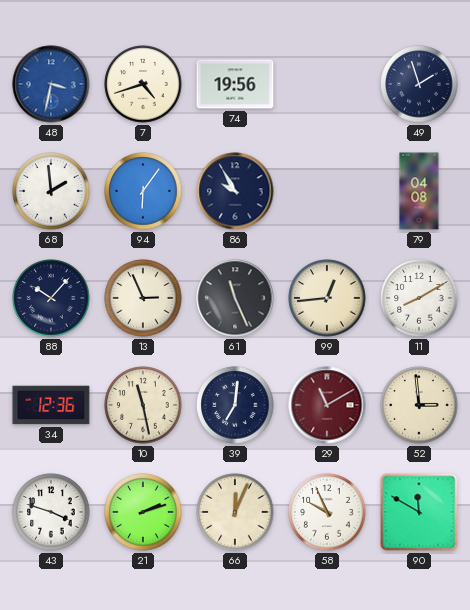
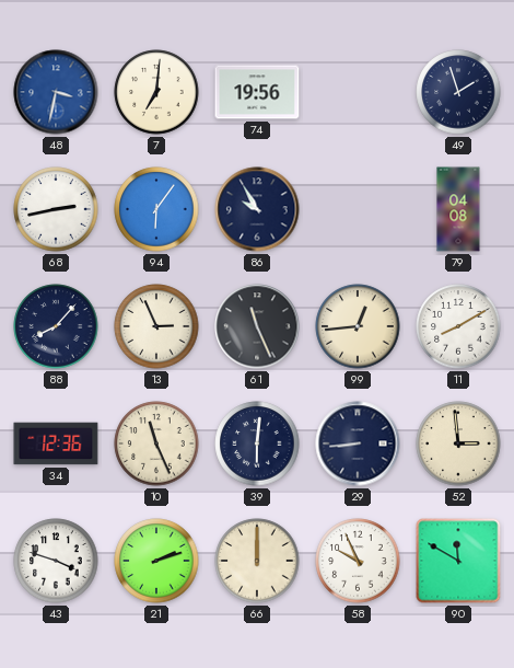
7: 4:42 -> 7:01 (156, 92)
68: 1:59 -> 2:43 (56, 209)
88: 10:07 -> 8:07 (56, 326)
10: 11:28 -> 11:26 (156, 444)
39: 7:01 -> 6:01 (257, 444)
29: 11:10 -> 8:44 (358, 444)
29 dial: burgundy -> navy (358, 444)
66: 12:04 -> 12:00 (257, 561)
